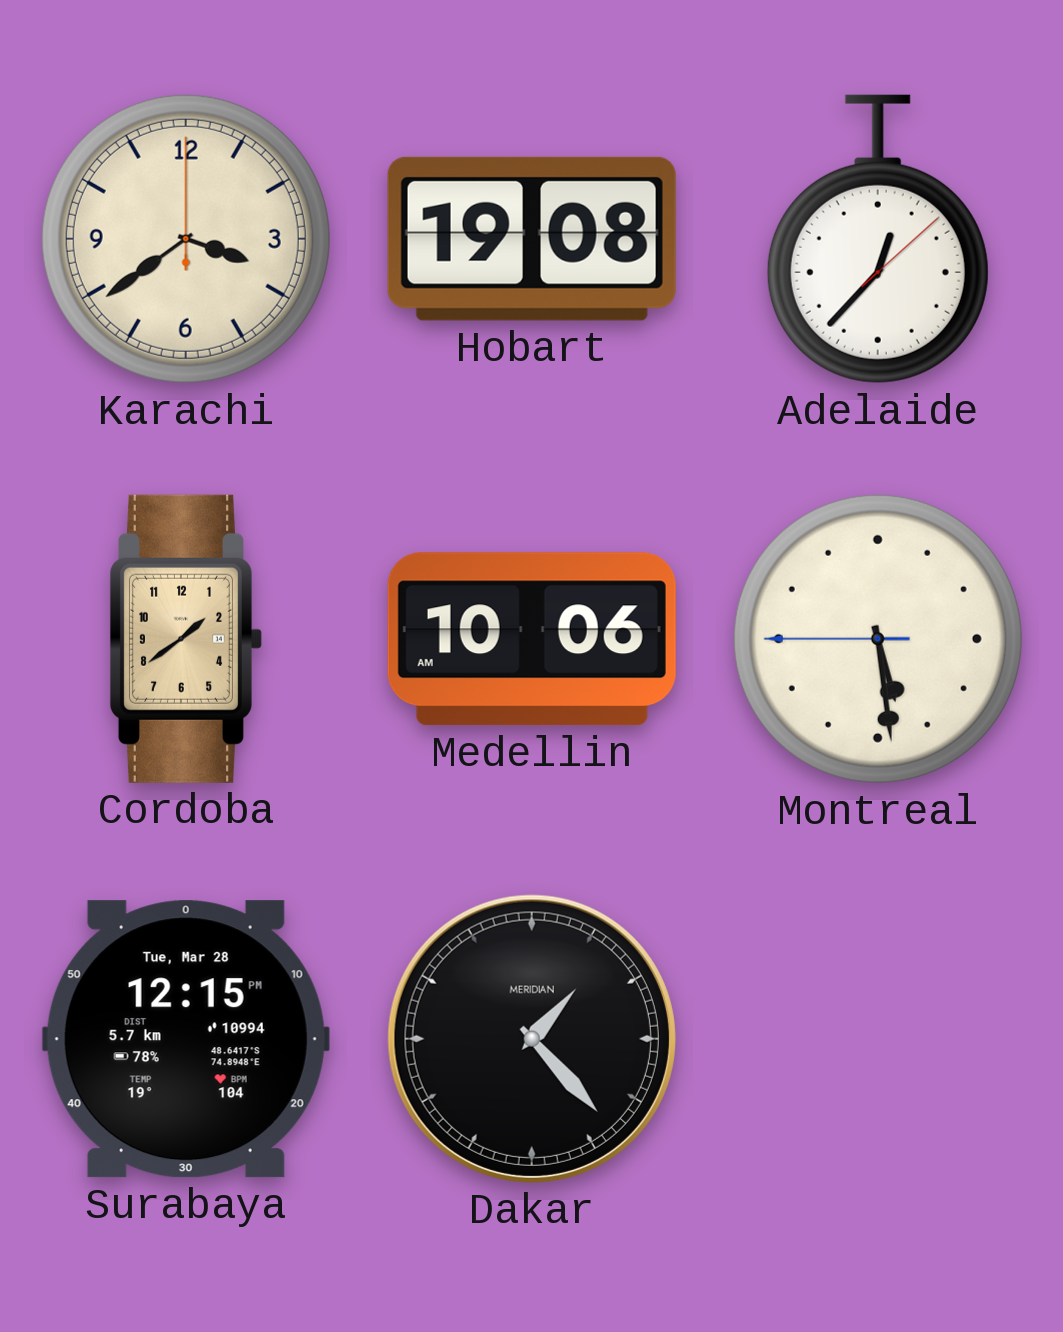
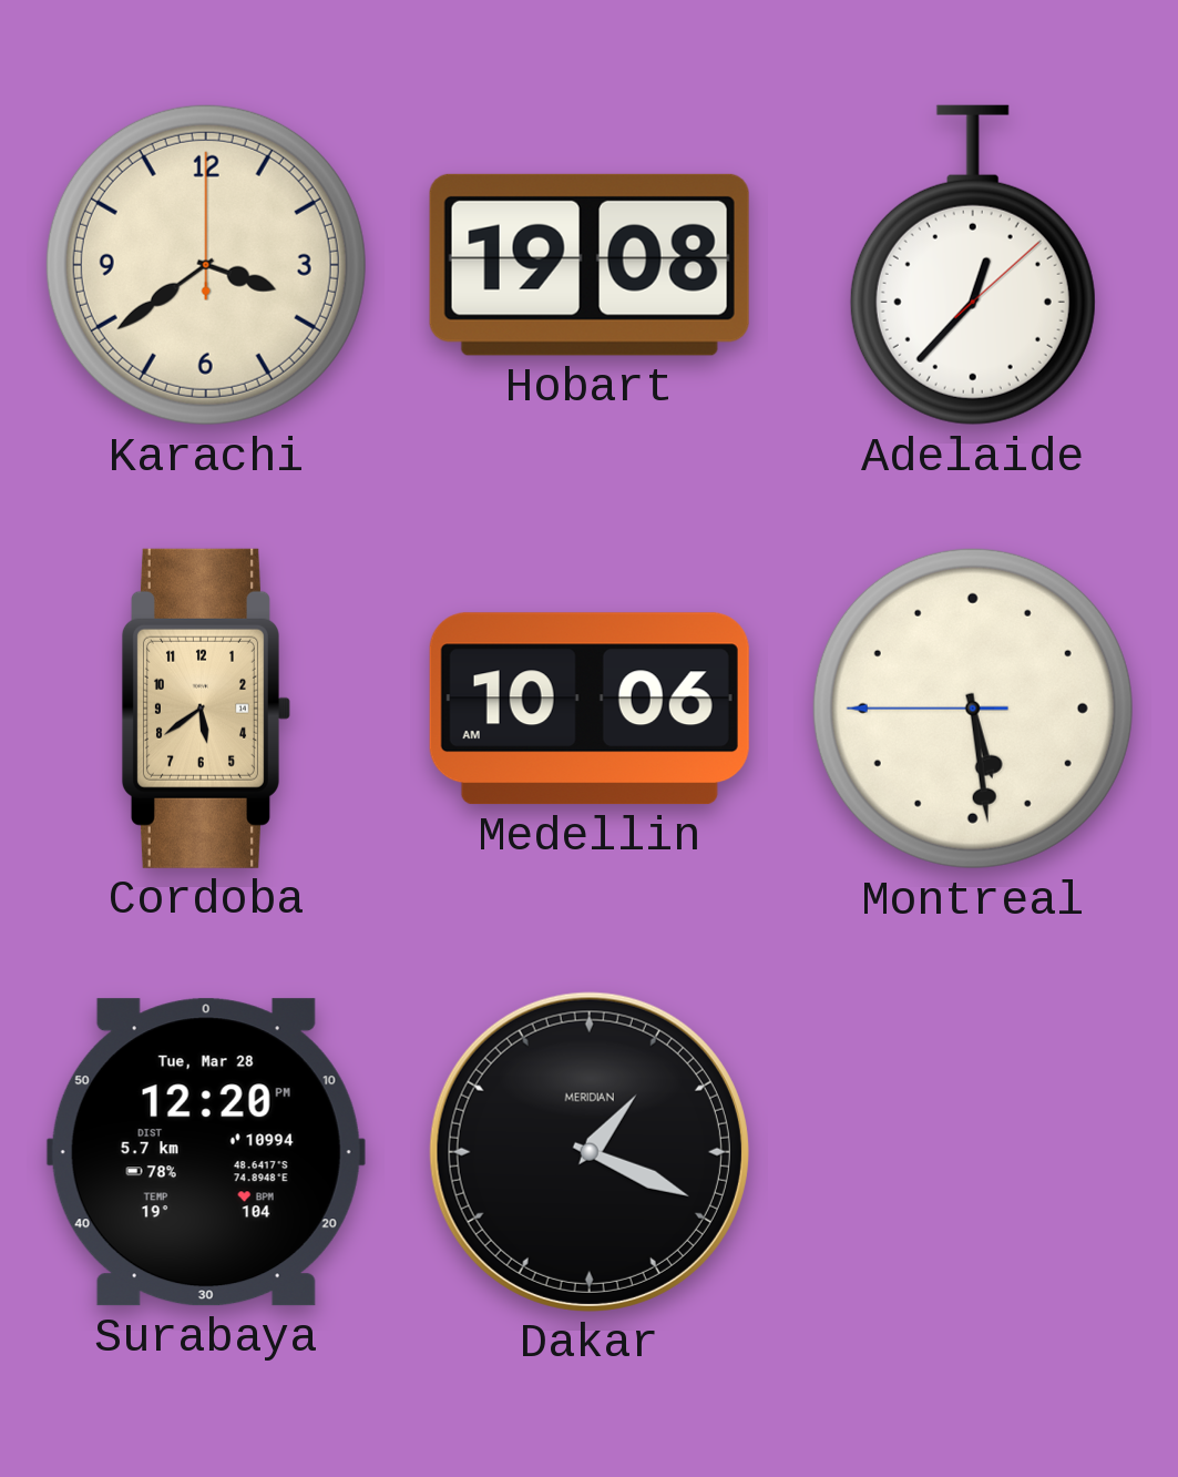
Cordoba: 1:39 -> 5:39 (206, 709)
Surabaya: 12:15 -> 12:20 (206, 1152)
Dakar: 1:23 -> 1:19 (590, 1152)
